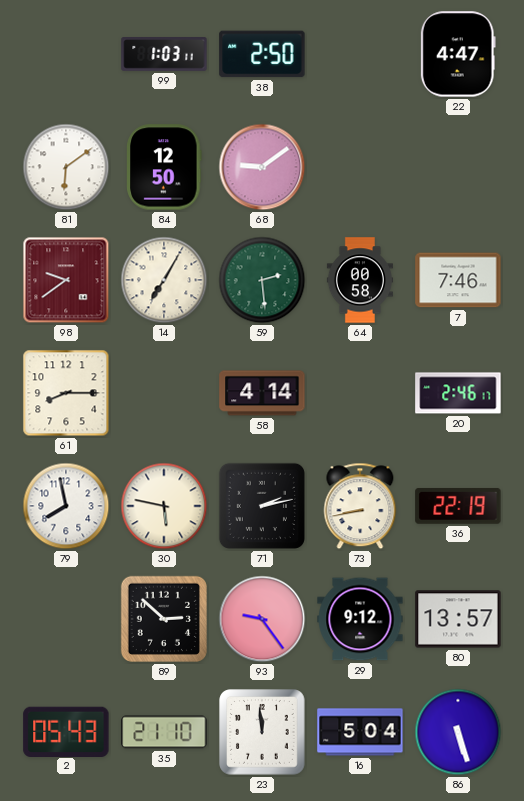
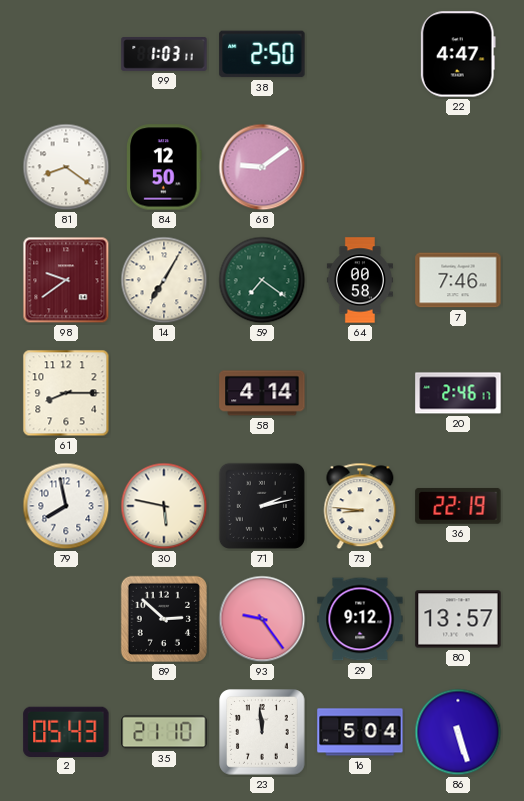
81: 6:09 -> 8:21 (66, 167)
59: 2:29 -> 7:21 (262, 280)
73: 8:43 -> 8:46 (360, 506)
